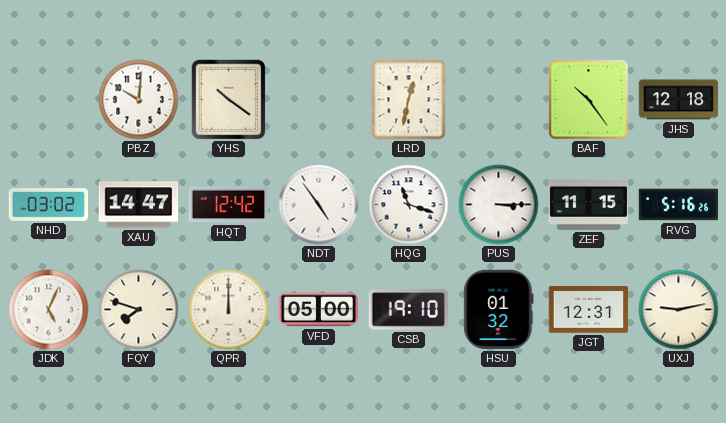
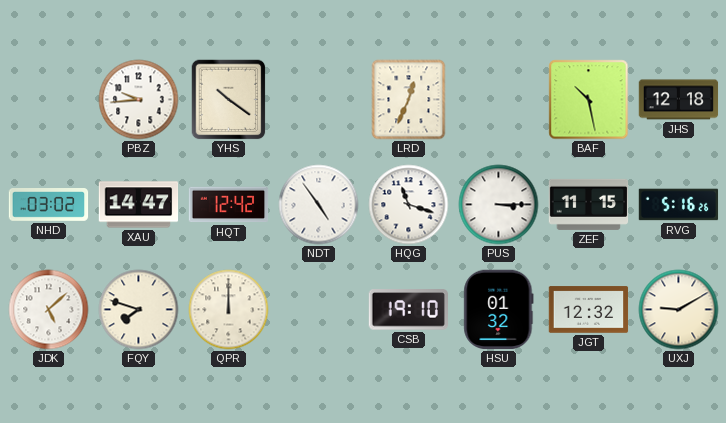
PBZ: 10:01 -> 9:44 (139, 100)
LRD: 12:32 -> 12:34 (409, 100)
BAF: 10:24 -> 10:28 (589, 100)
JDK: 5:04 -> 5:08 (49, 310)
VFD: 05:00 -> none (319, 310)
JGT: 12:31 -> 12:32 (589, 310)
UXJ: 9:13 -> 9:10 (679, 310)
